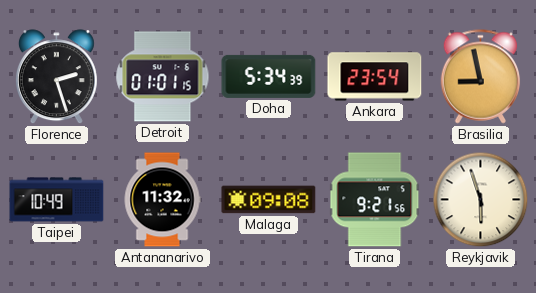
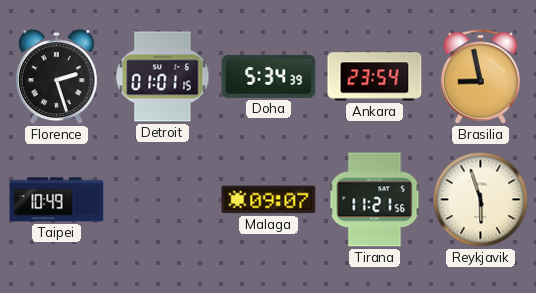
Antananarivo: 11:32 -> none (162, 200)
Malaga: 09:08 -> 09:07 (269, 200)
Tirana: 9:21 -> 11:21 (375, 200)
